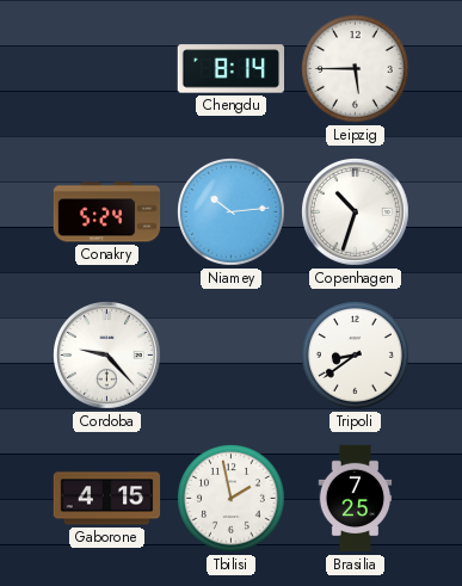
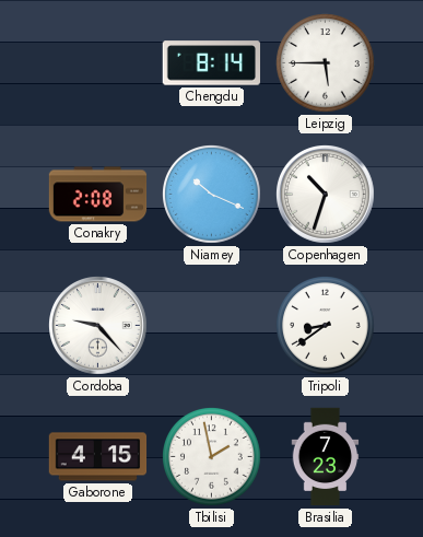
Conakry: 5:24 -> 2:08 (98, 195)
Niamey: 10:14 -> 10:19 (212, 195)
Brasilia: 7:25 -> 7:23 (326, 457)
